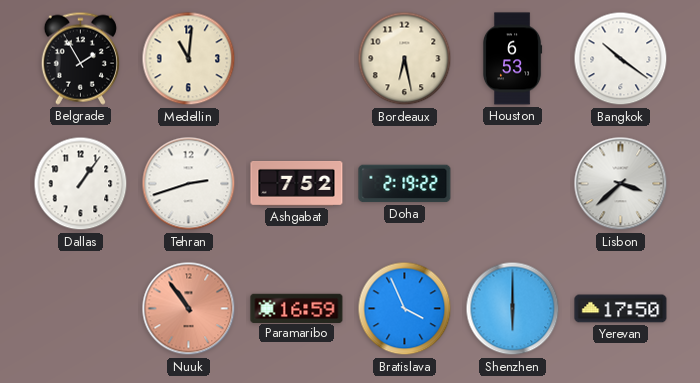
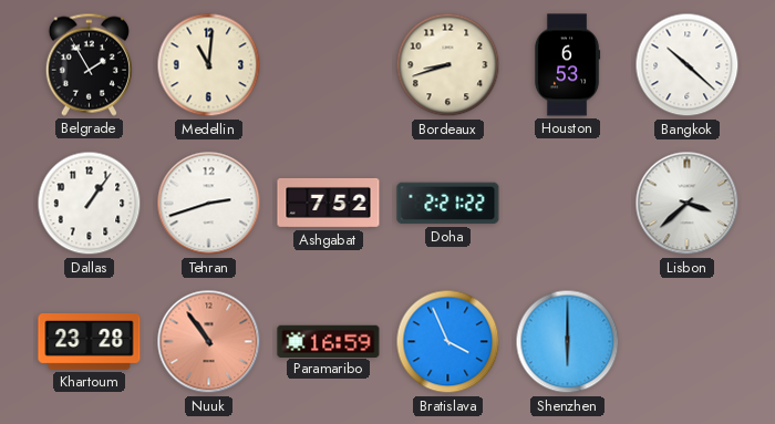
Bordeaux: 6:28 -> 8:42 (448, 65)
Bangkok: 10:21 -> 10:22 (688, 65)
Doha: 2:19 -> 2:21 (448, 204)
Khartoum: none -> 23:28 (90, 342)
Yerevan: 17:50 -> none (621, 309)
